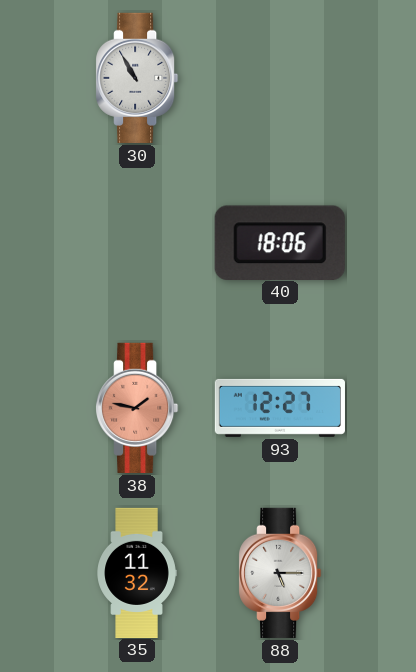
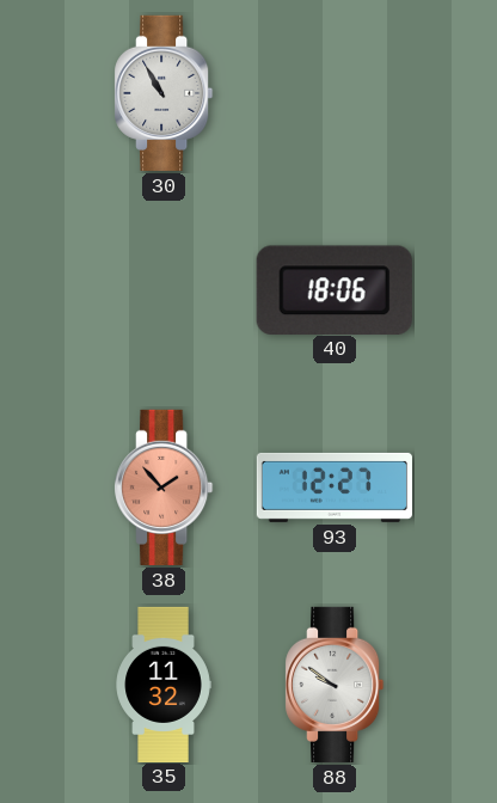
38: 1:47 -> 1:53 (164, 488)
88: 5:15 -> 9:51 (335, 685)
